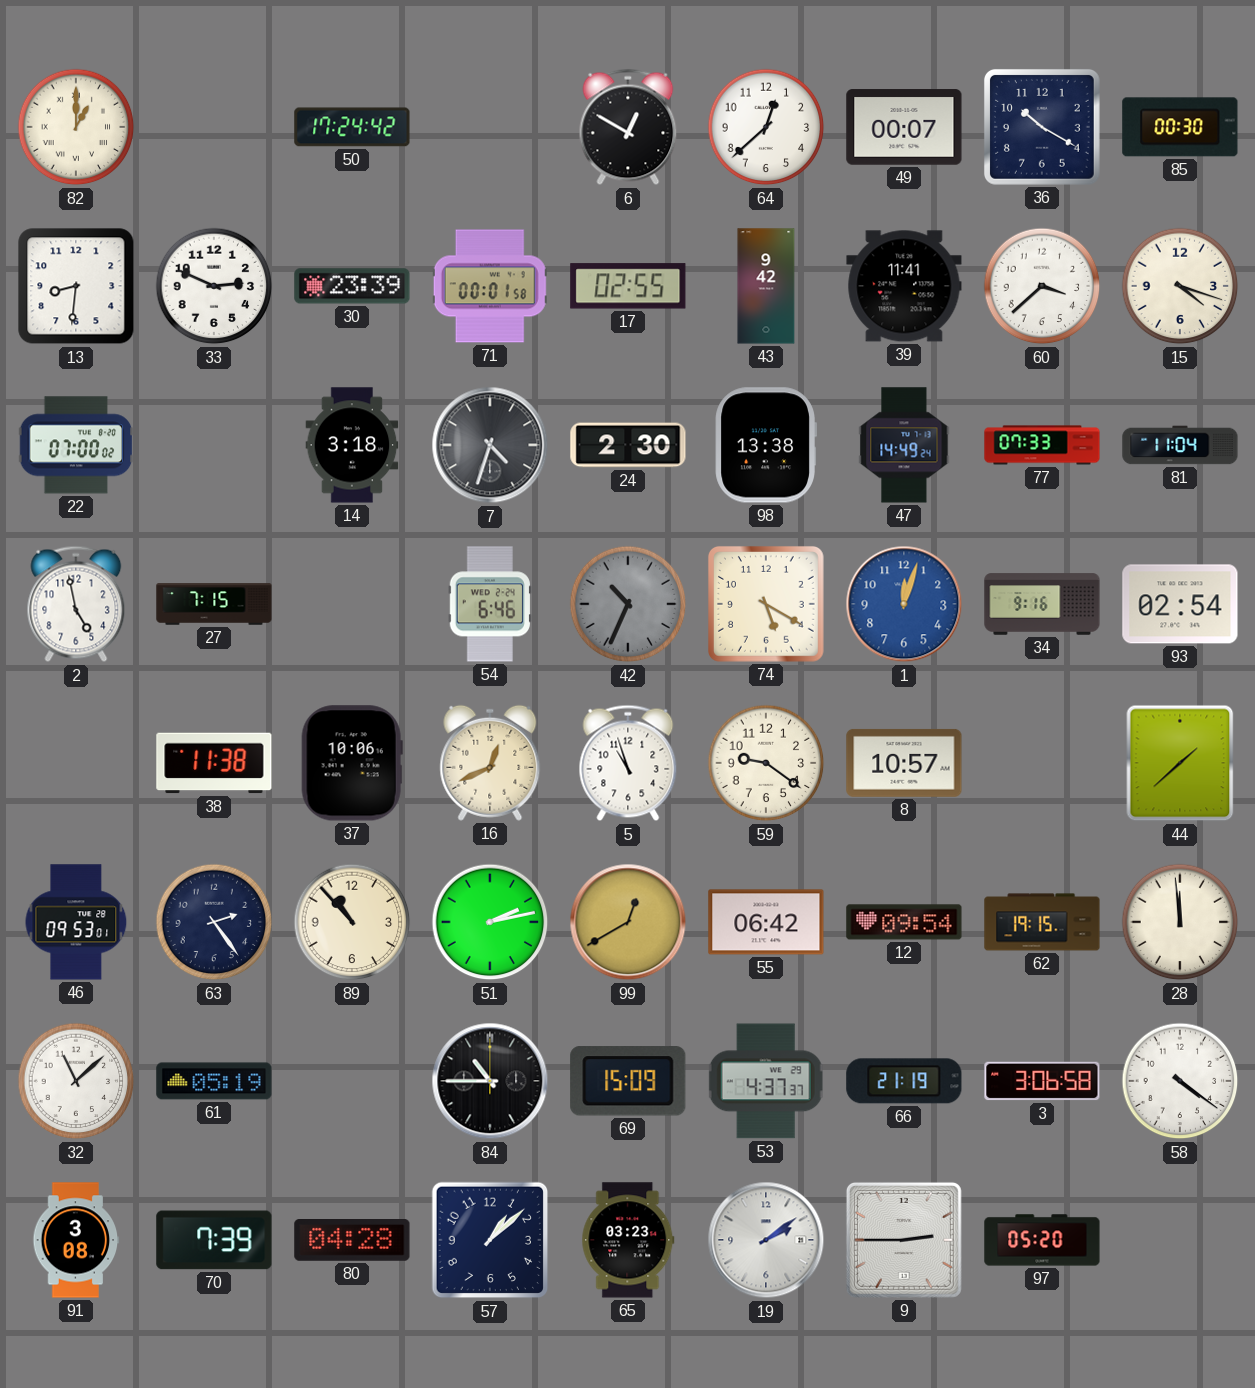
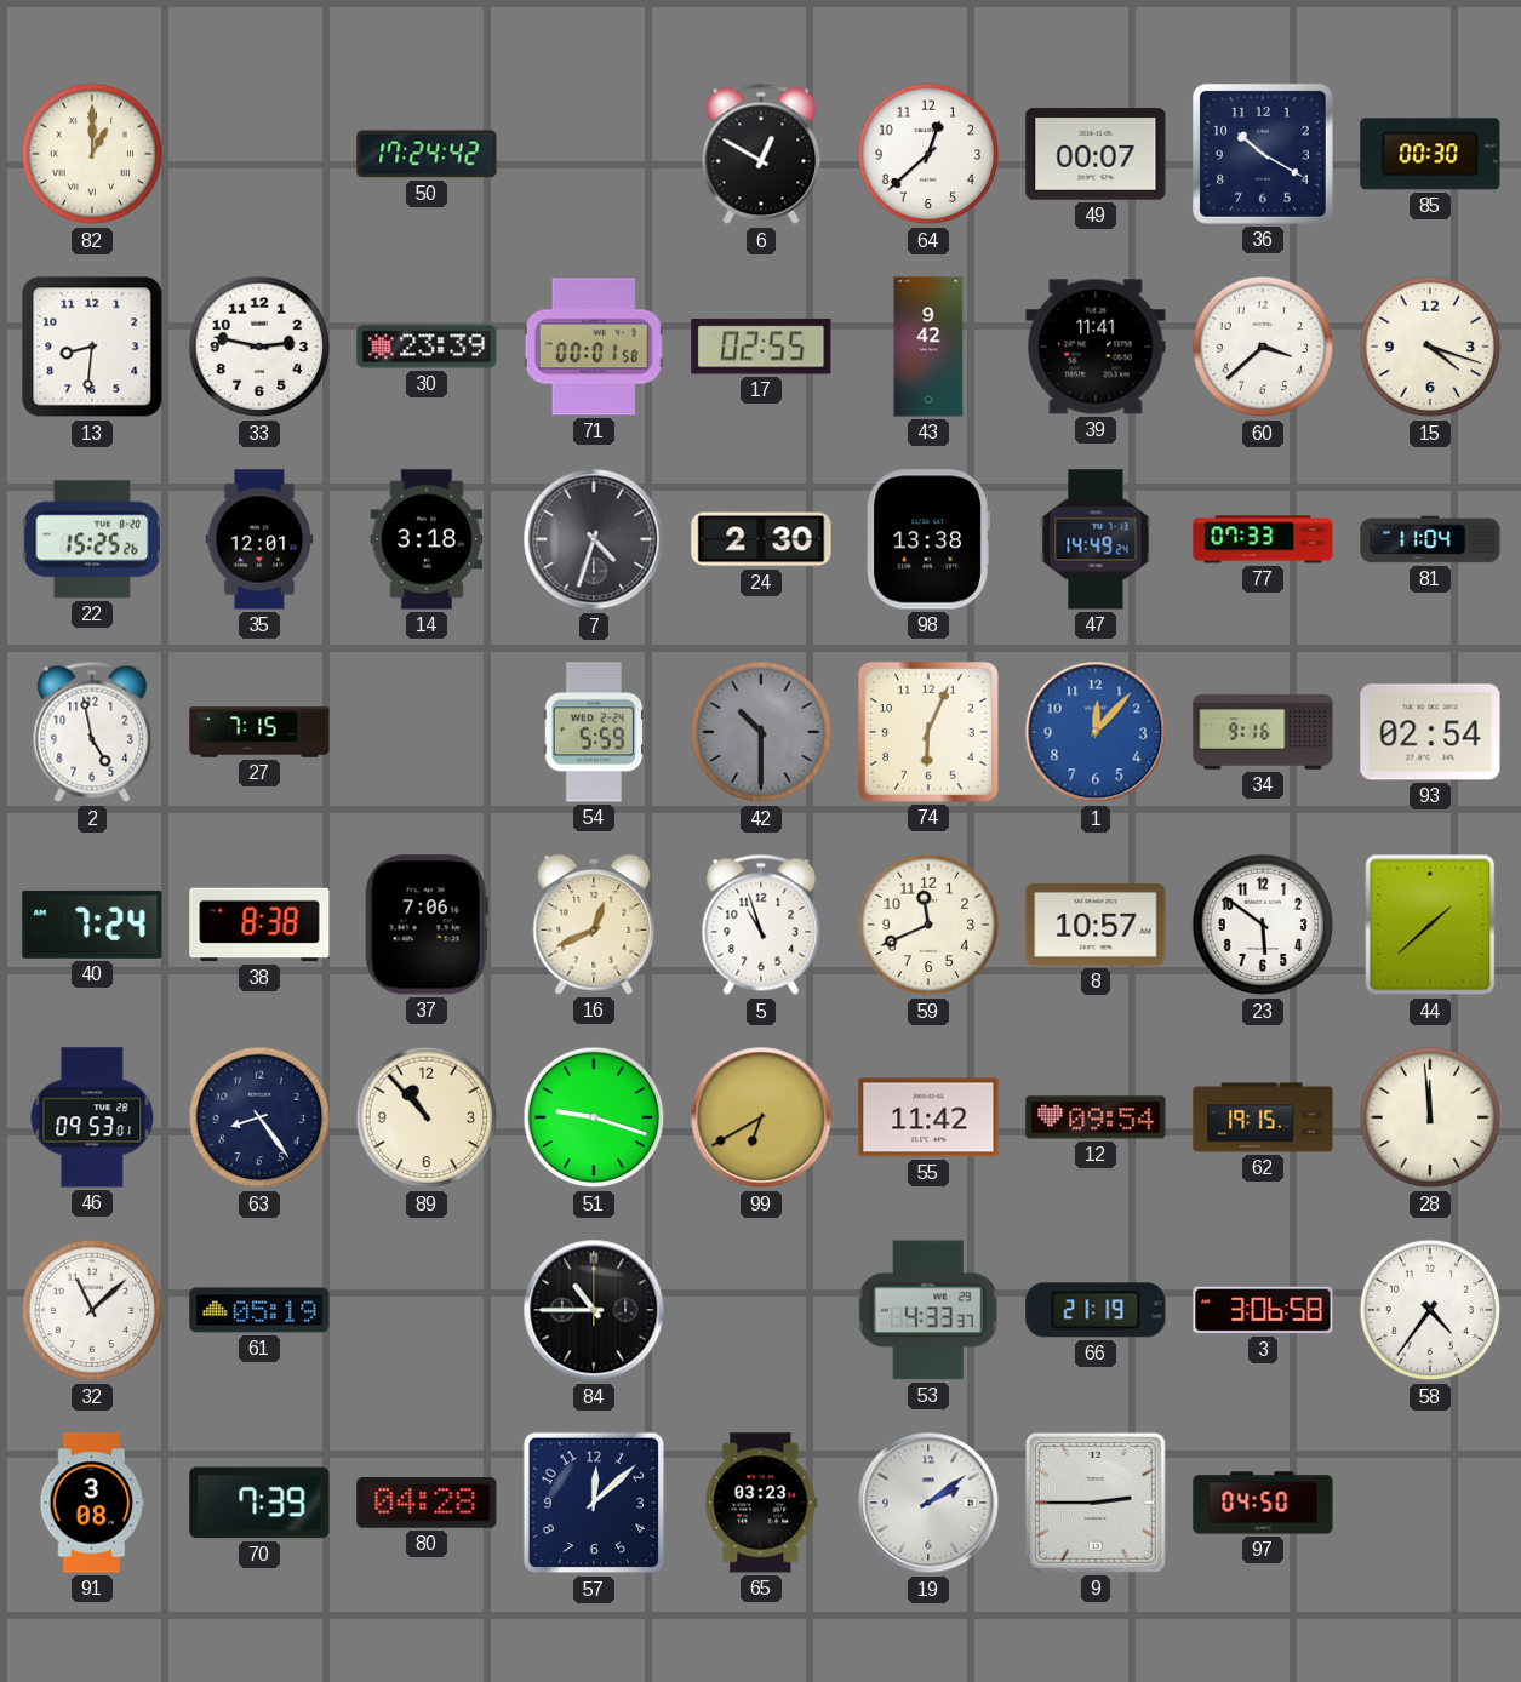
33: 2:49 -> 2:47 (259, 347)
22: 07:00 -> 15:25 (92, 539)
35: none -> 12:01 (259, 539)
54: 6:46 -> 5:59 (594, 732)
42: 10:34 -> 10:30 (761, 732)
74: 5:20 -> 6:04 (928, 732)
1: 12:03 -> 12:07 (1096, 732)
40: none -> 7:24 (92, 925)
38: 11:38 -> 8:38 (259, 925)
37: 10:06 -> 7:06 (427, 925)
59: 9:21 -> 11:41 (928, 925)
23: none -> 5:51 (1263, 925)
63: 2:24 -> 8:24 (259, 1117)
51: 2:13 -> 9:18 (594, 1117)
99: 12:40 -> 6:40 (761, 1117)
55: 06:42 -> 11:42 (928, 1117)
69: 15:09 -> none (628, 1081)
53: 4:37 -> 4:33 (928, 1310)
58: 4:21 -> 4:36 (1430, 1310)
57: 1:08 -> 12:08 (594, 1503)
97: 05:20 -> 04:50 (1263, 1503)
